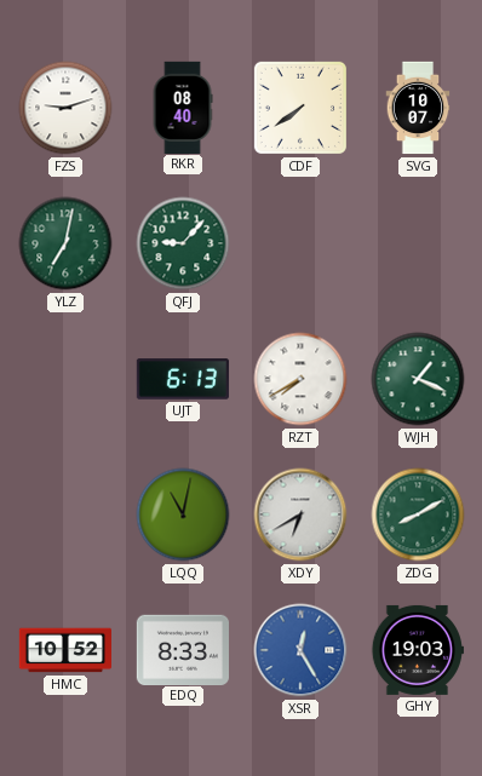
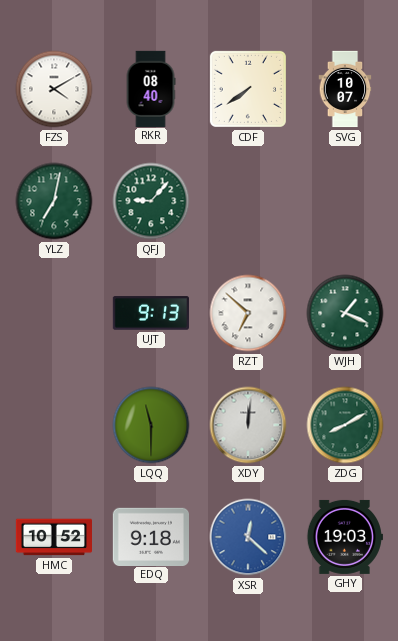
FZS: 9:12 -> 4:10 (54, 89)
UJT: 6:13 -> 9:13 (150, 313)
RZT: 7:40 -> 6:52 (248, 313)
LQQ: 11:02 -> 11:30 (151, 425)
XDY: 6:40 -> 12:01 (248, 425)
EDQ: 8:33 -> 9:18 (150, 536)
XSR: 12:25 -> 12:22 (248, 537)
